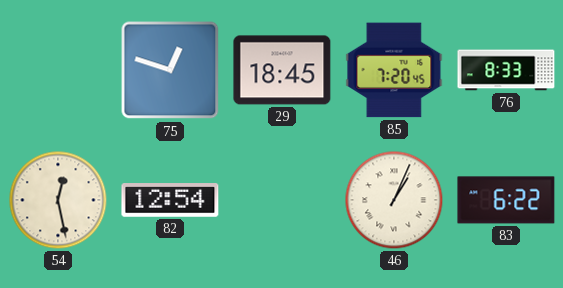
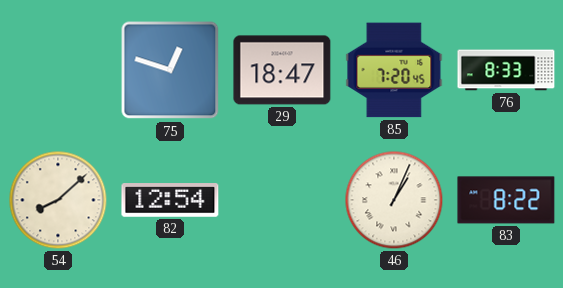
29: 18:45 -> 18:47 (282, 70)
54: 12:28 -> 8:08 (58, 200)
83: 6:22 -> 8:22 (506, 200)
